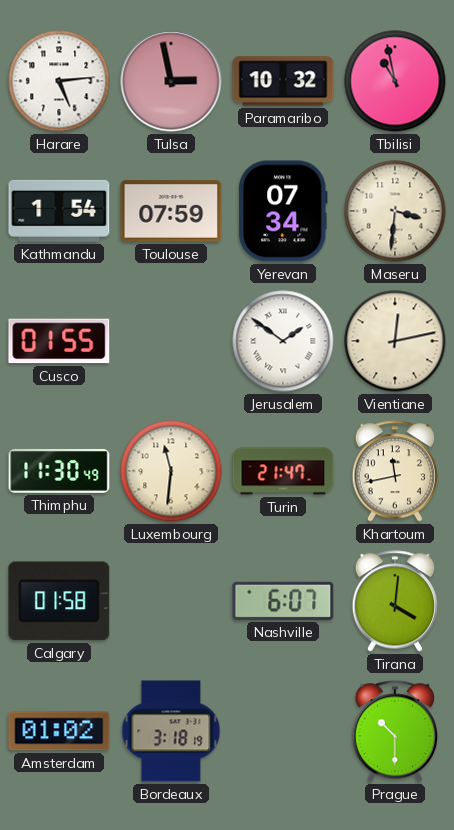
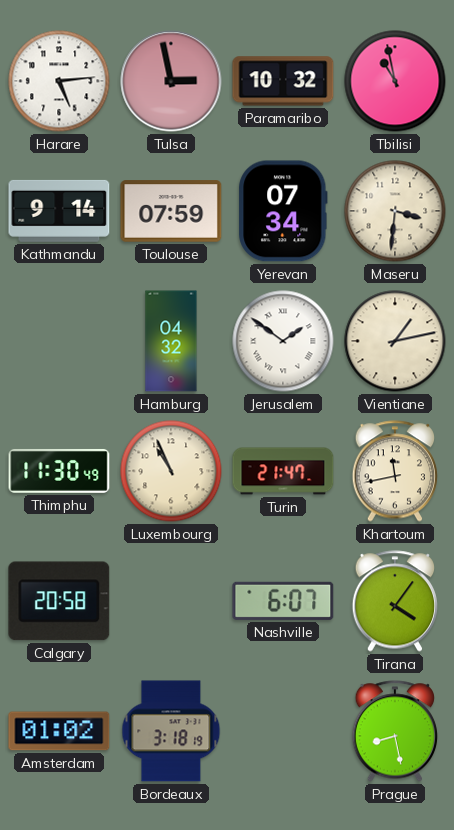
Kathmandu: 1:54 -> 9:14 (59, 211)
Cusco: 01:55 -> none (59, 341)
Hamburg: none -> 04:32 (171, 341)
Vientiane: 12:13 -> 1:13 (395, 341)
Luxembourg: 11:31 -> 10:56 (171, 471)
Calgary: 01:58 -> 20:58 (59, 601)
Tirana: 4:01 -> 4:06 (394, 601)
Prague: 10:30 -> 8:28 (394, 731)
